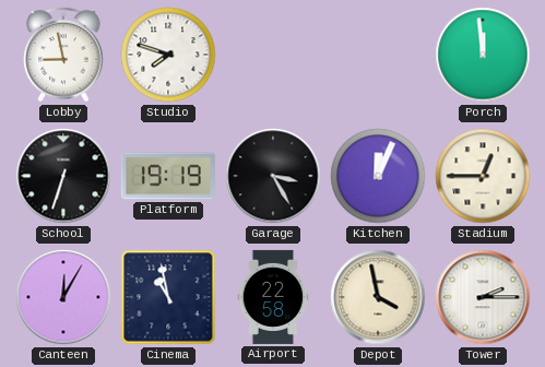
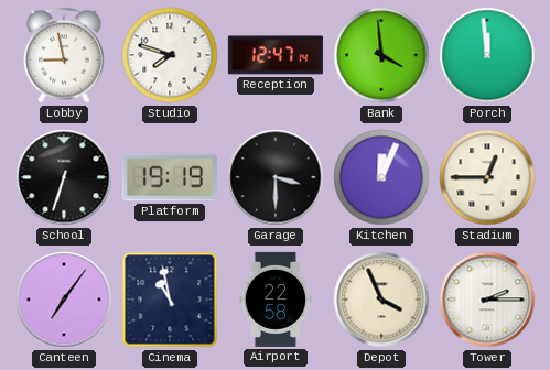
Reception: none -> 12:47 (276, 55)
Bank: none -> 3:59 (381, 55)
Garage: 3:25 -> 3:30 (276, 177)
Canteen: 12:05 -> 7:06 (64, 300)
Depot: 3:58 -> 3:56 (381, 300)
